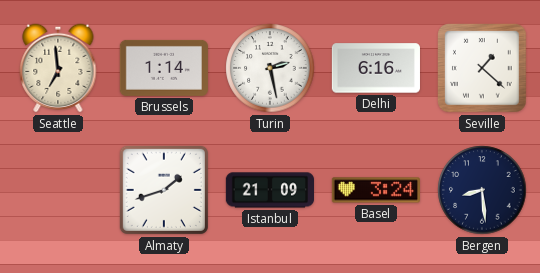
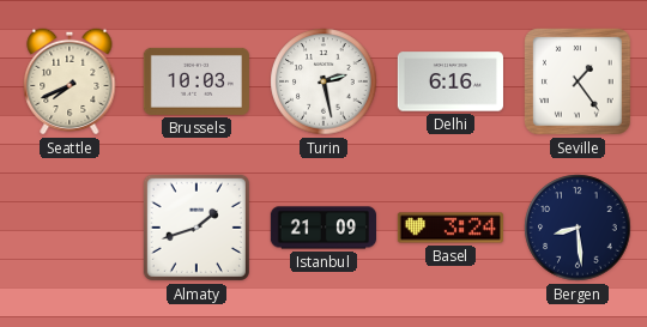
Seattle: 6:59 -> 7:41 (69, 81)
Brussels: 1:14 -> 10:03 (196, 81)
Seville: 1:22 -> 1:24 (579, 83)
